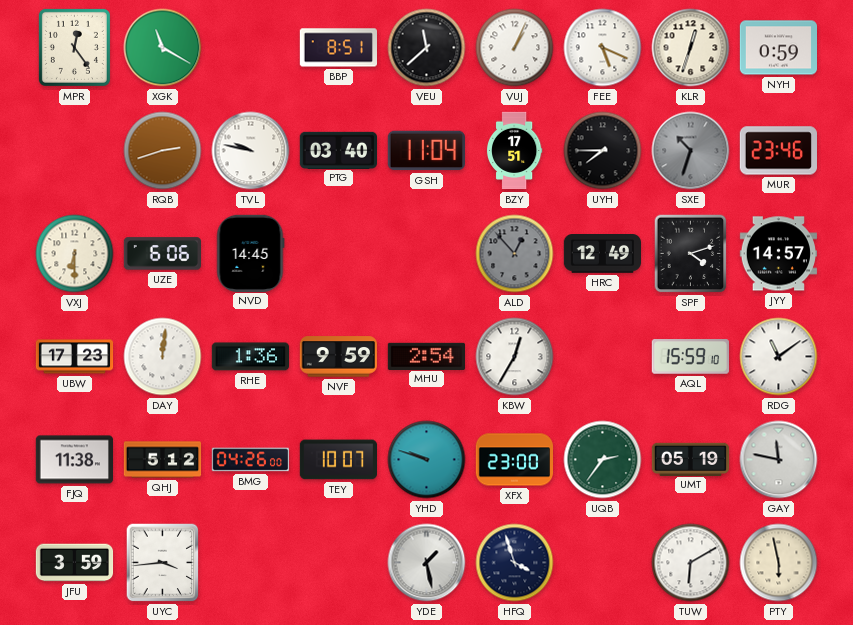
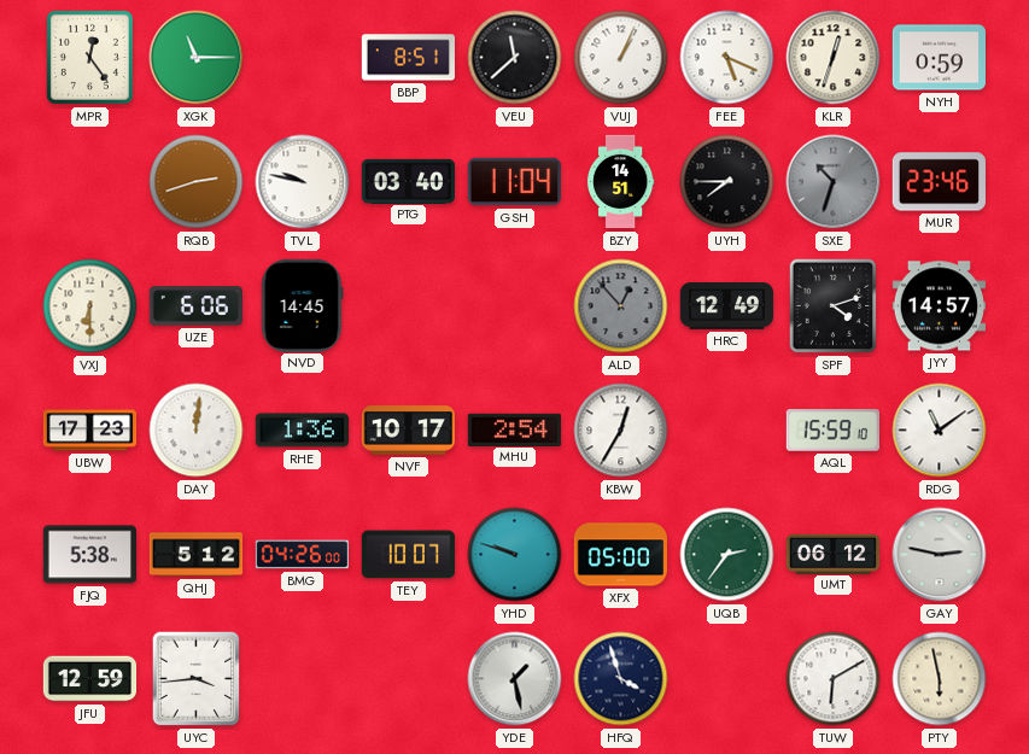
XGK: 11:20 -> 11:15 (197, 58)
BZY: 17:51 -> 14:51 (620, 182)
NVF: 9:59 -> 10:17 (408, 431)
FJQ: 11:38 -> 5:38 (89, 555)
XFX: 23:00 -> 05:00 (621, 555)
UMT: 05:19 -> 06:12 (834, 554)
GAY: 11:47 -> 2:47 (940, 555)
JFU: 3:59 -> 12:59 (90, 679)
